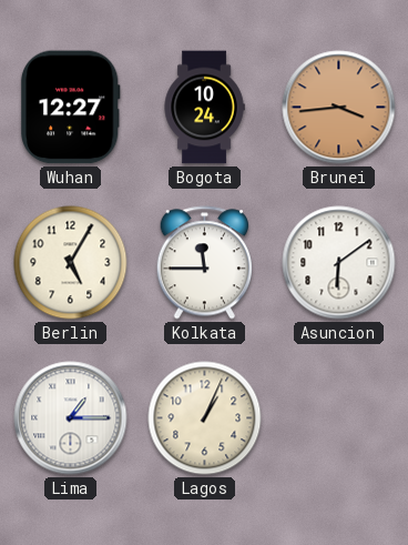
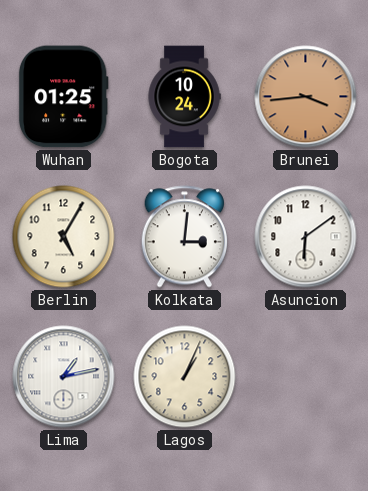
Wuhan: 12:27 -> 01:25 (63, 97)
Kolkata: 11:45 -> 3:01 (184, 237)
Lima: 1:15 -> 1:13 (64, 377)
